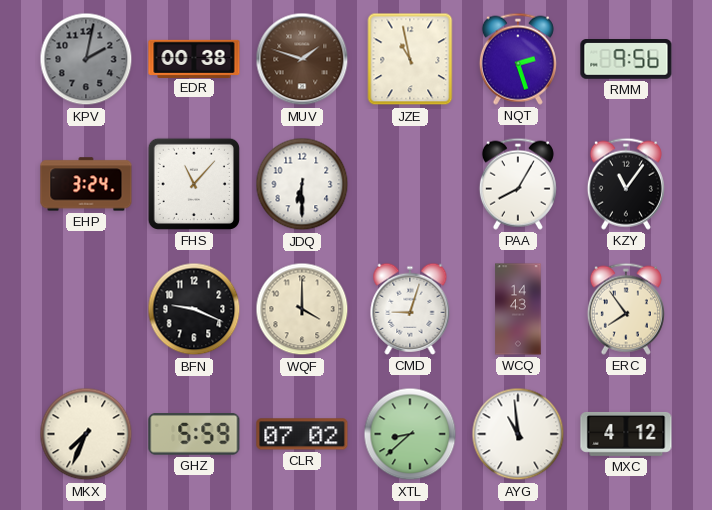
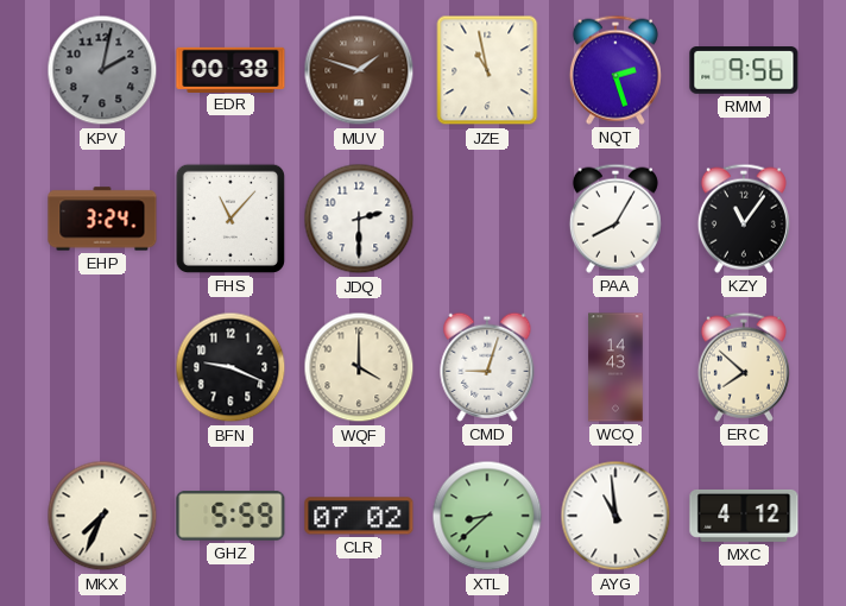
JDQ: 6:30 -> 2:30 (359, 219)
ERC: 7:54 -> 7:52 (744, 367)
